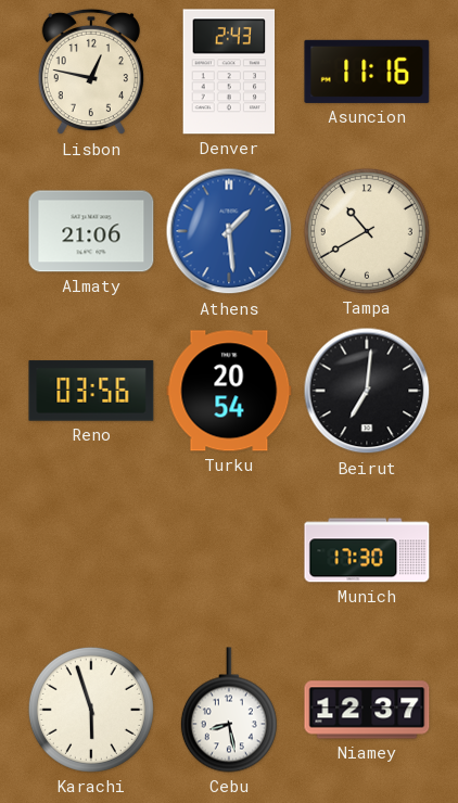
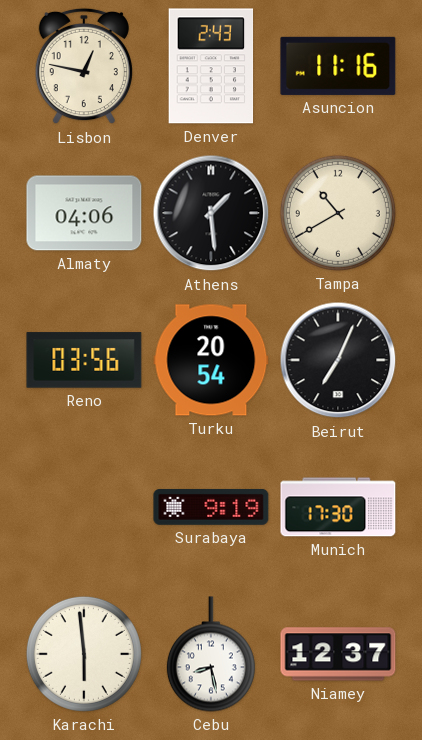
Almaty: 21:06 -> 04:06 (84, 213)
Athens dial: blue -> black (211, 213)
Beirut: 7:01 -> 7:04 (338, 360)
Surabaya: none -> 9:19 (211, 507)
Karachi: 5:57 -> 5:59 (84, 654)
